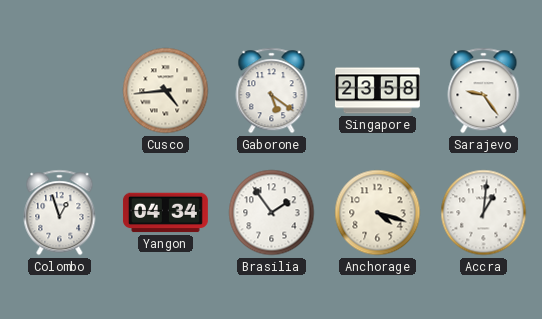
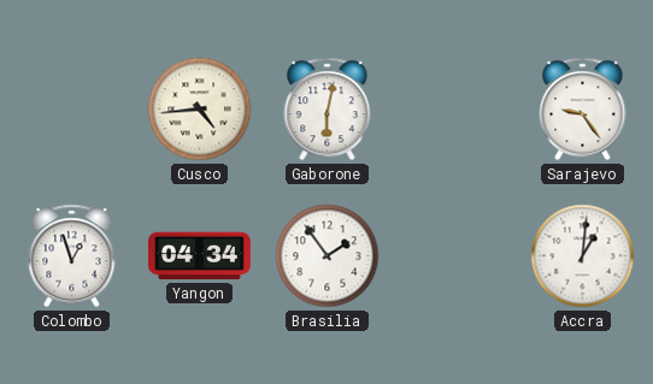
Gaborone: 5:21 -> 6:02 (328, 110)
Singapore: 23:58 -> none (377, 91)
Anchorage: 4:18 -> none (378, 213)
